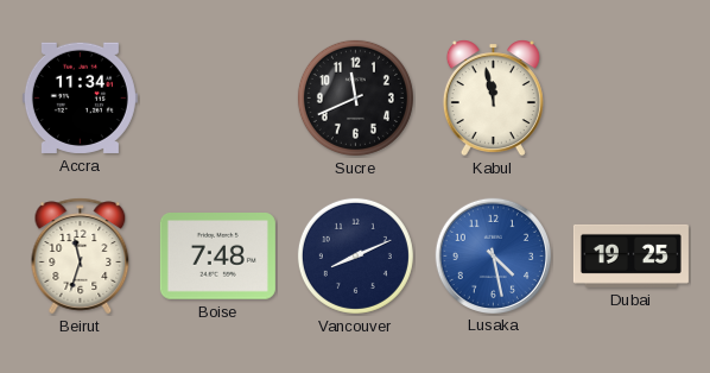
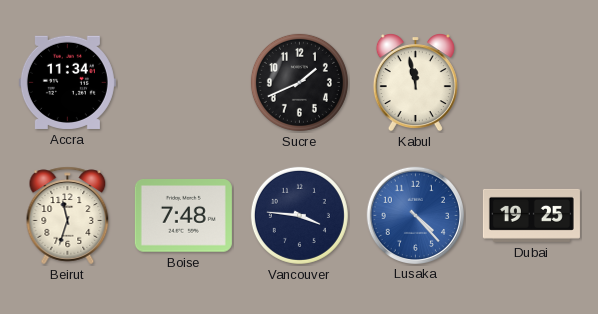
Sucre: 11:41 -> 1:41 (299, 82)
Vancouver: 8:11 -> 3:46 (299, 215)
Lusaka: 4:28 -> 4:23 (415, 215)
